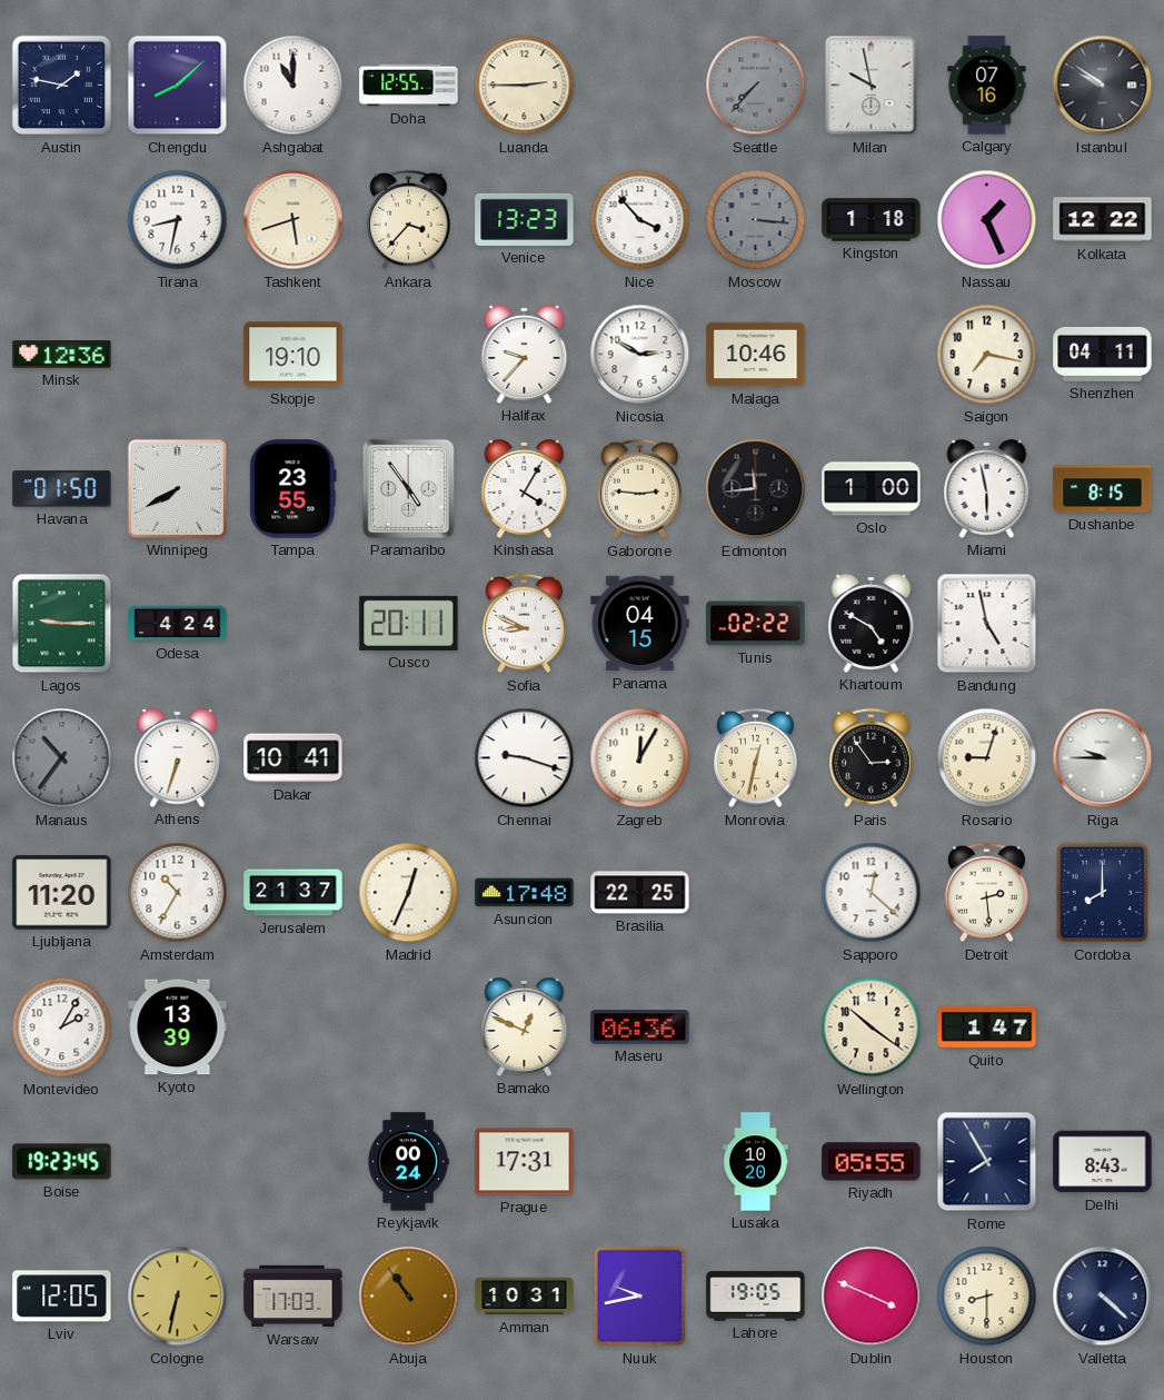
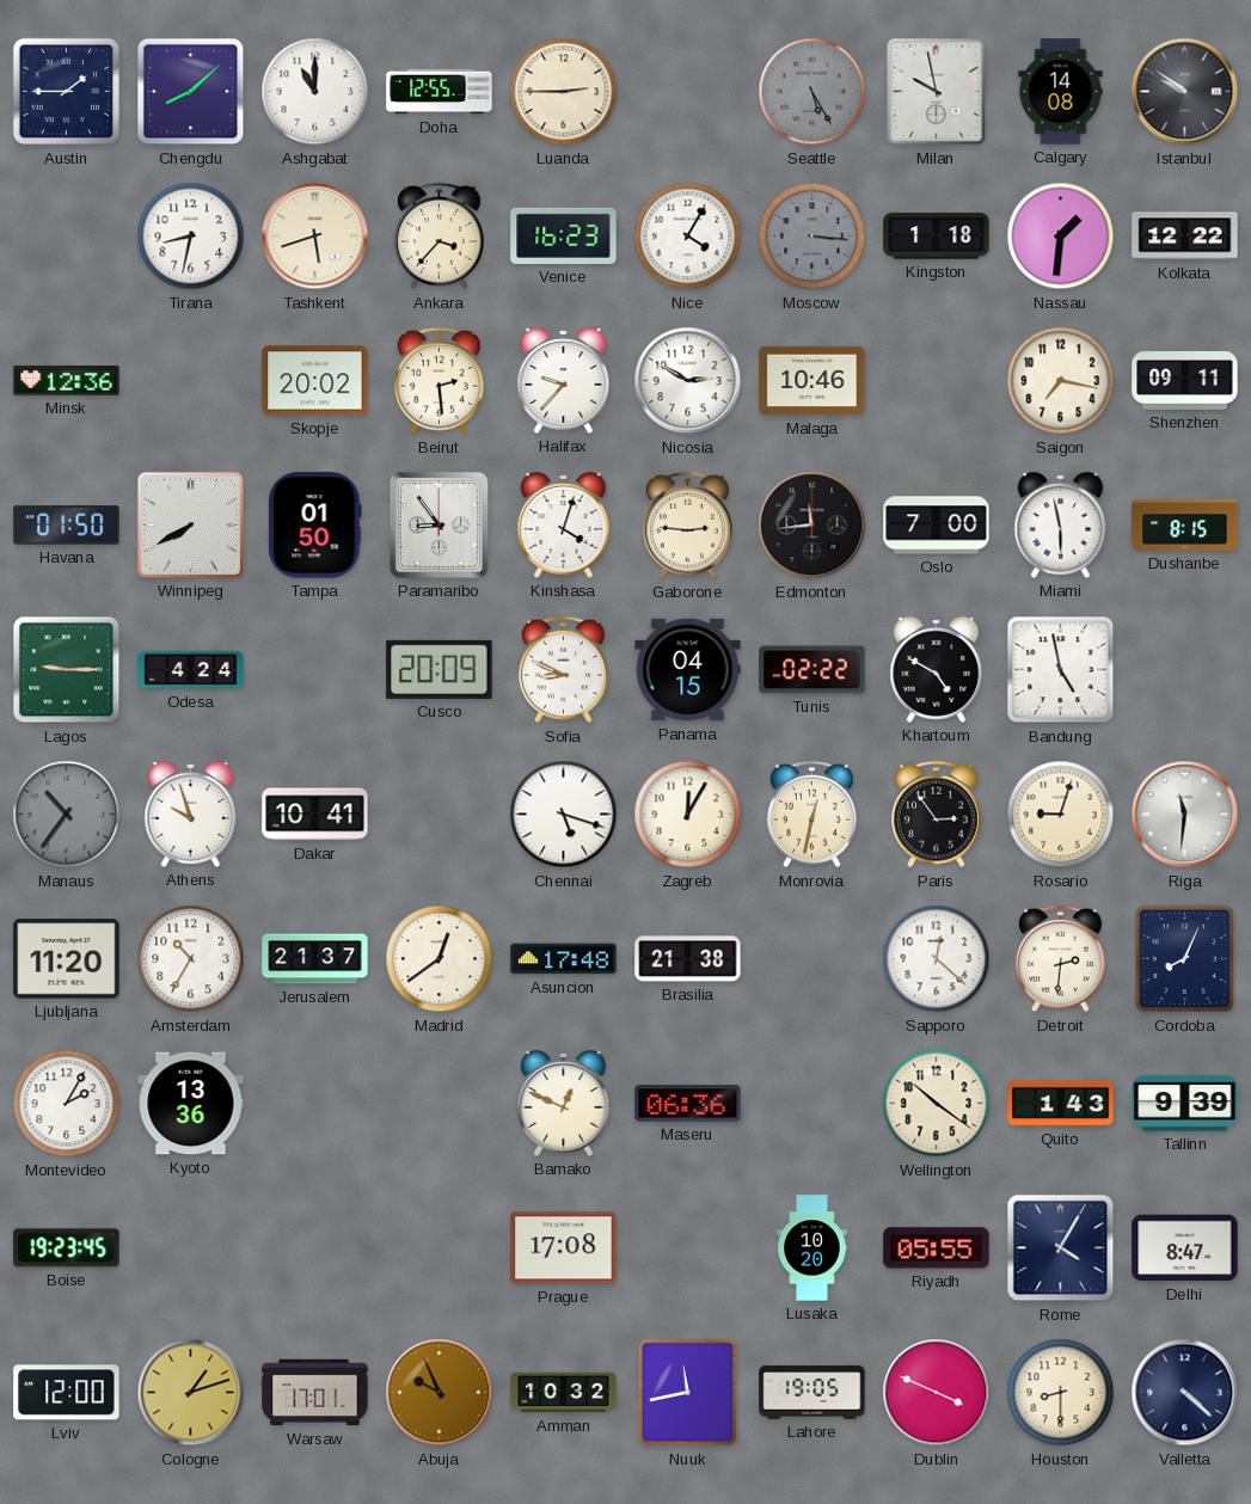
Austin: 1:47 -> 1:45 (67, 92)
Seattle: 7:37 -> 5:25 (812, 92)
Calgary: 07:16 -> 14:08 (1061, 92)
Venice: 13:23 -> 16:23 (564, 235)
Nice: 3:53 -> 4:05 (688, 237)
Nassau: 1:26 -> 1:31 (1061, 237)
Skopje: 19:10 -> 20:02 (315, 381)
Beirut: none -> 2:29 (440, 381)
Shenzhen: 04:11 -> 09:11 (1185, 381)
Tampa: 23:55 -> 01:50 (315, 526)
Paramaribo: 4:54 -> 8:54 (439, 524)
Kinshasa: 4:05 -> 4:03 (564, 524)
Oslo: 1:00 -> 7:00 (937, 526)
Cusco: 20:11 -> 20:09 (440, 669)
Athens: 6:33 -> 9:57 (191, 814)
Chennai: 9:18 -> 5:18 (564, 815)
Riga: 9:45 -> 11:31 (1185, 815)
Madrid: 12:34 -> 12:39 (440, 959)
Brasilia: 22:25 -> 21:38 (688, 959)
Detroit: 2:29 -> 2:31 (1061, 959)
Cordoba: 8:00 -> 8:04 (1185, 959)
Kyoto: 13:39 -> 13:36 (191, 1104)
Quito: 1:47 -> 1:43 (1061, 1104)
Tallinn: none -> 9:39 (1185, 1104)
Reykjavik: 00:24 -> none (408, 1162)
Prague: 17:31 -> 17:08 (564, 1248)
Rome: 7:55 -> 4:05 (1061, 1248)
Delhi: 8:43 -> 8:47 (1185, 1248)
Lviv: 12:05 -> 12:00 (67, 1393)
Cologne: 6:32 -> 1:12 (191, 1393)
Warsaw: 17:03 -> 17:01 (315, 1393)
Abuja: 10:54 -> 9:56 (440, 1393)
Amman: 10:31 -> 10:32 (564, 1393)
Nuuk: 9:43 -> 11:43 (688, 1393)
